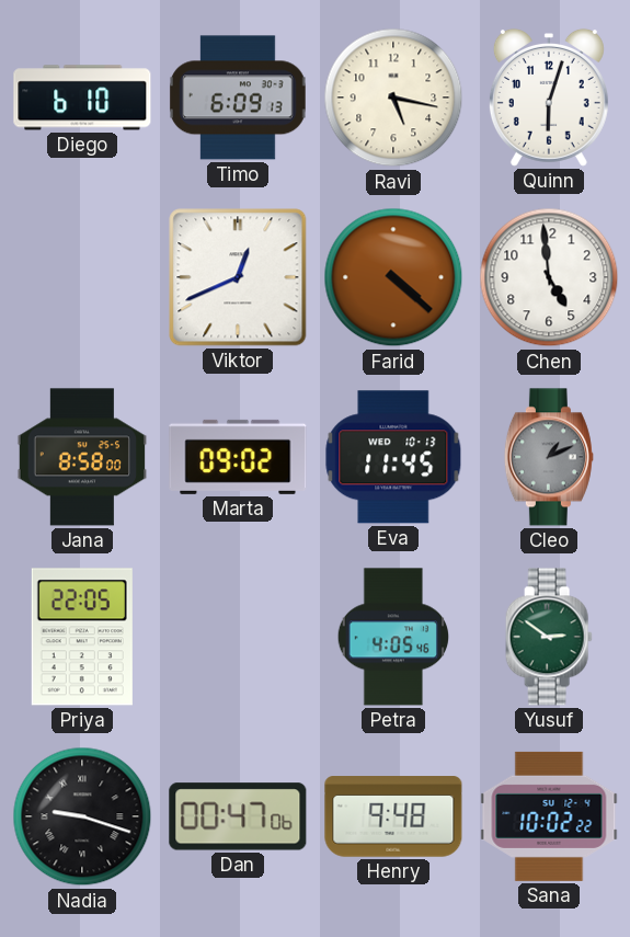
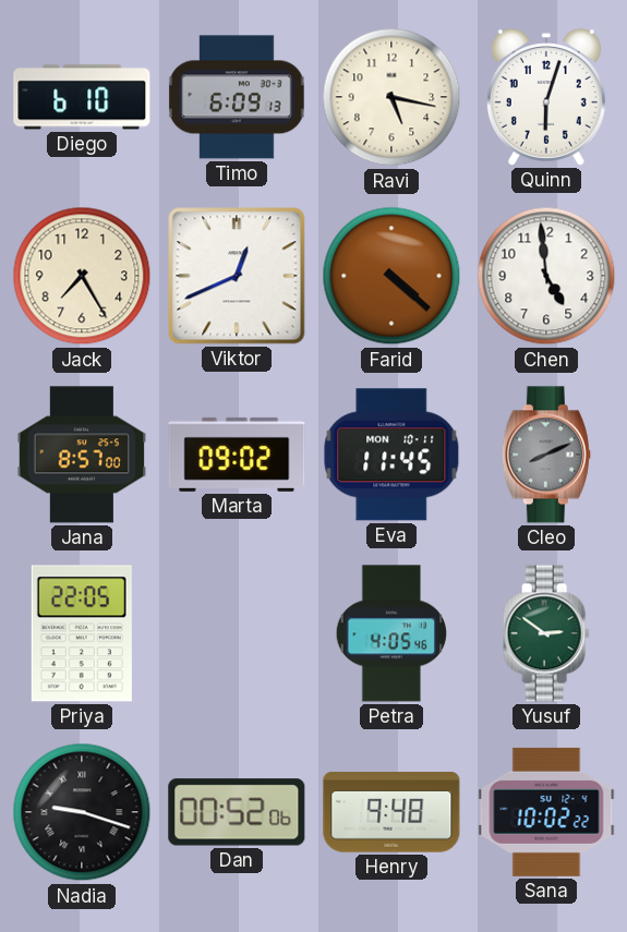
Jack: none -> 7:25 (82, 276)
Jana: 8:58 -> 8:57 (82, 455)
Eva date: WED 10-13 -> MON 10-11 (391, 455)
Cleo: 1:11 -> 8:11 (546, 455)
Dan: 00:47 -> 00:52 (237, 812)
